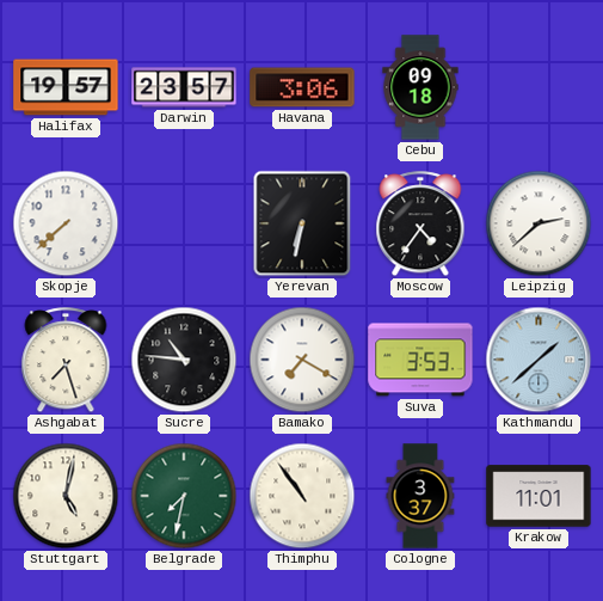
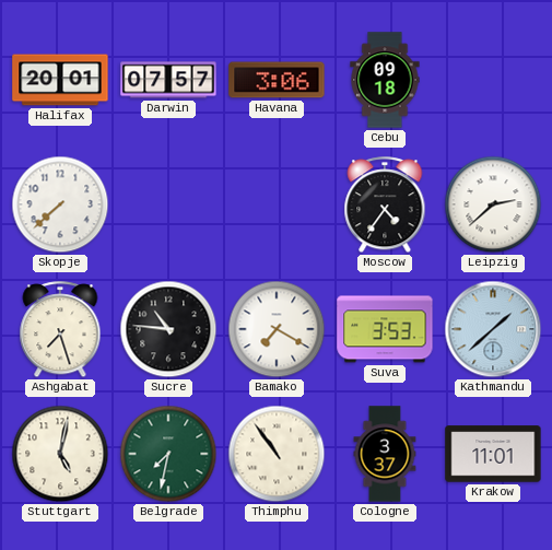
Halifax: 19:57 -> 20:01 (60, 80)
Darwin: 23:57 -> 07:57 (168, 80)
Yerevan: 6:32 -> none (302, 223)
